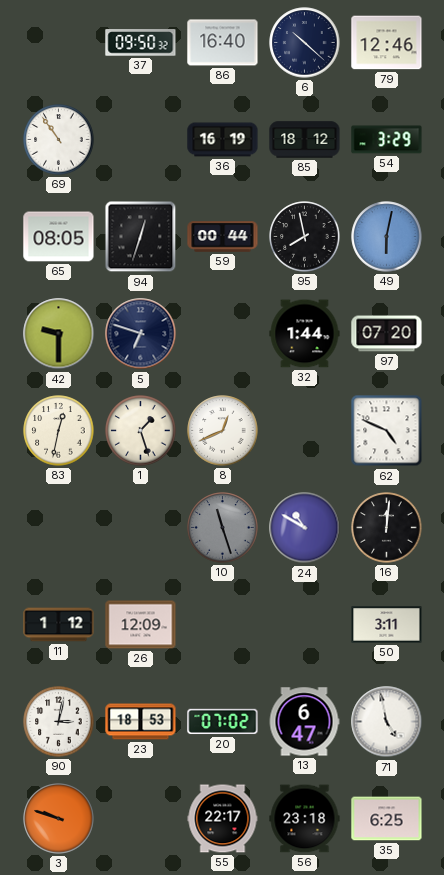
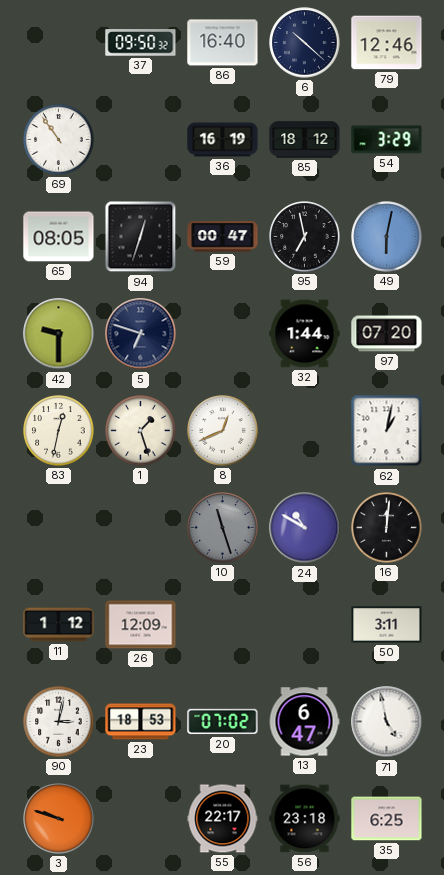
59: 00:44 -> 00:47 (223, 237)
95: 7:58 -> 6:58 (305, 237)
62: 4:49 -> 1:02 (387, 431)
